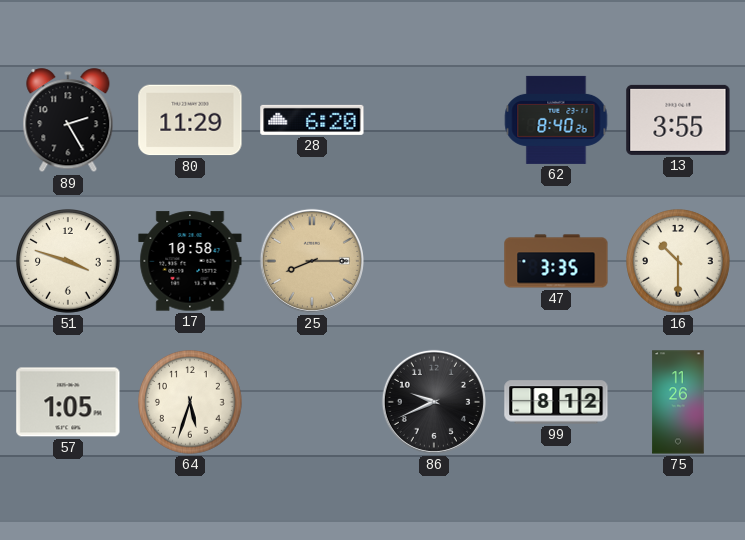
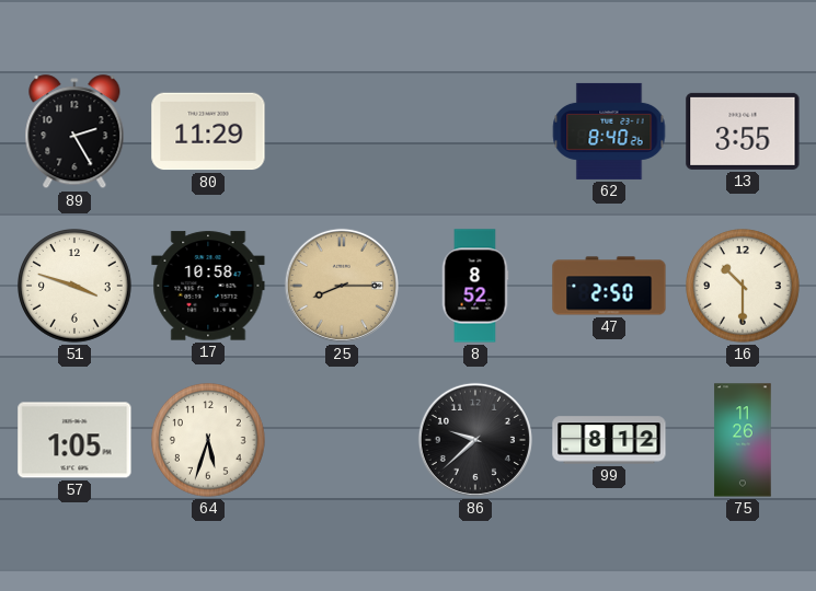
28: 6:20 -> none (312, 120)
8: none -> 8:52 (475, 286)
47: 3:35 -> 2:50 (609, 286)
86: 9:41 -> 9:38 (475, 440)
